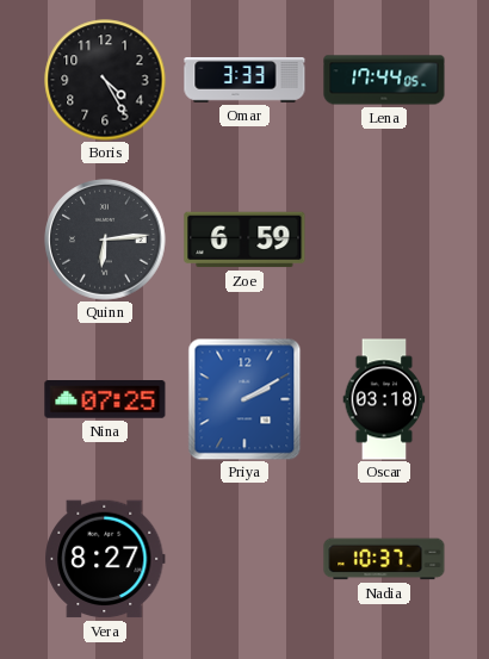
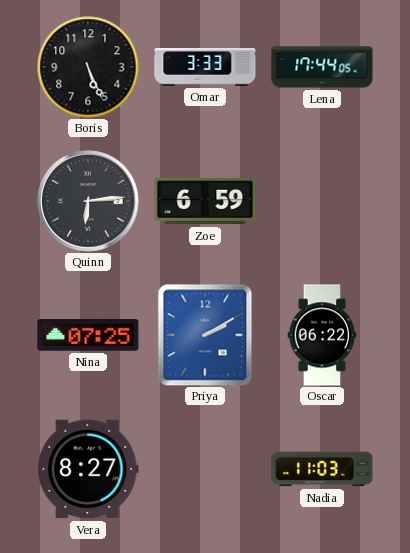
Boris: 4:25 -> 5:26 (88, 67)
Oscar: 03:18 -> 06:22 (322, 335)
Nadia: 10:37 -> 11:03 (322, 469)
